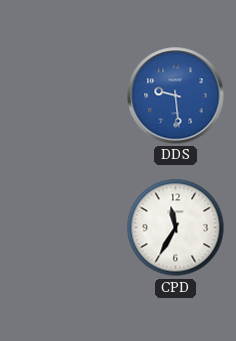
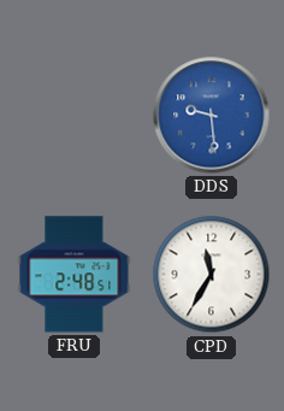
FRU: none -> 2:48 (75, 275)
